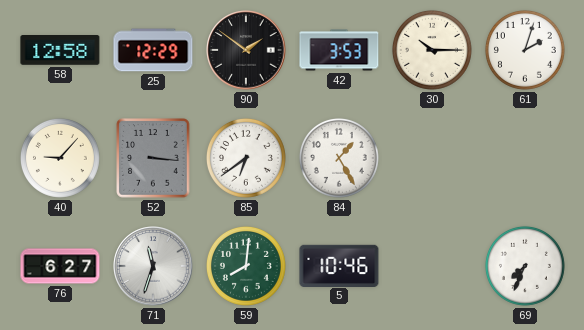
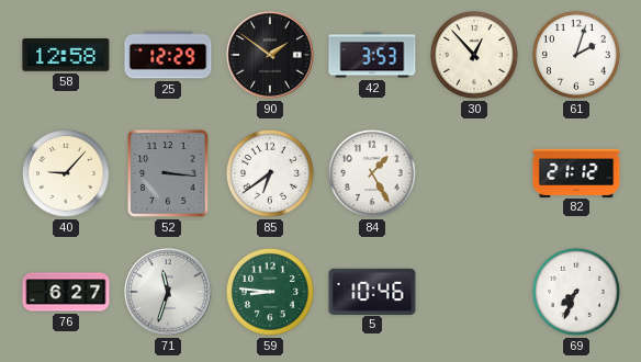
30: 10:15 -> 12:53 (474, 55)
82: none -> 21:12 (576, 172)
59: 8:01 -> 8:46 (270, 292)
